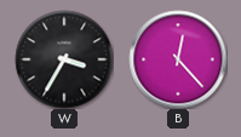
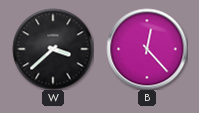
W: 3:35 -> 3:38 (53, 49)
